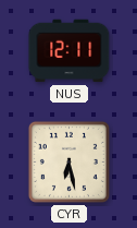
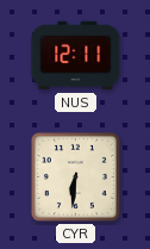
CYR: 6:28 -> 6:31 (75, 176)
